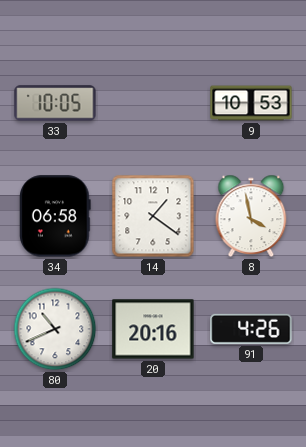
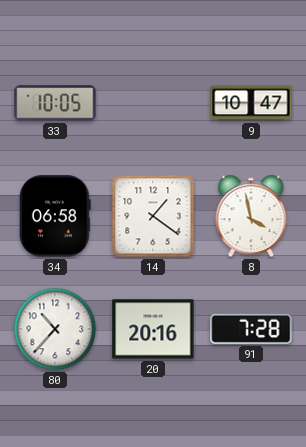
9: 10:53 -> 10:47 (251, 103)
80: 10:41 -> 10:37 (55, 329)
91: 4:26 -> 7:28 (251, 329)
